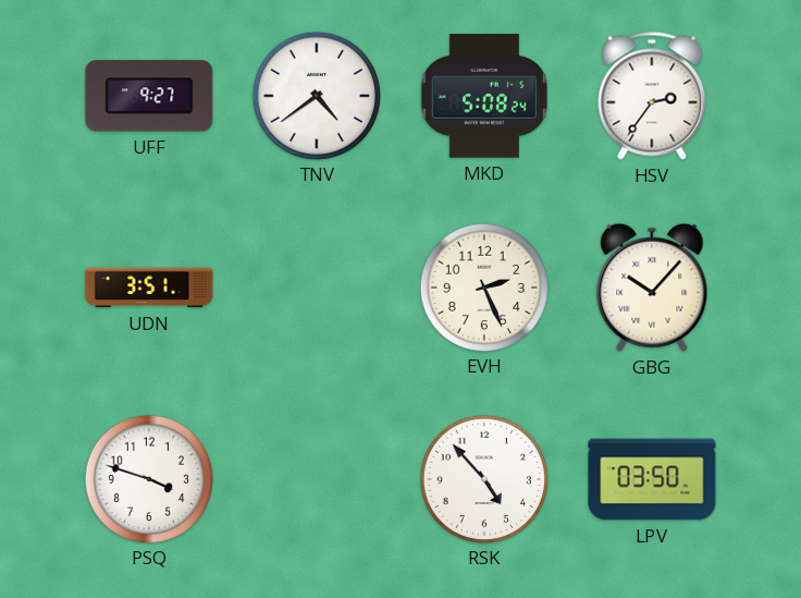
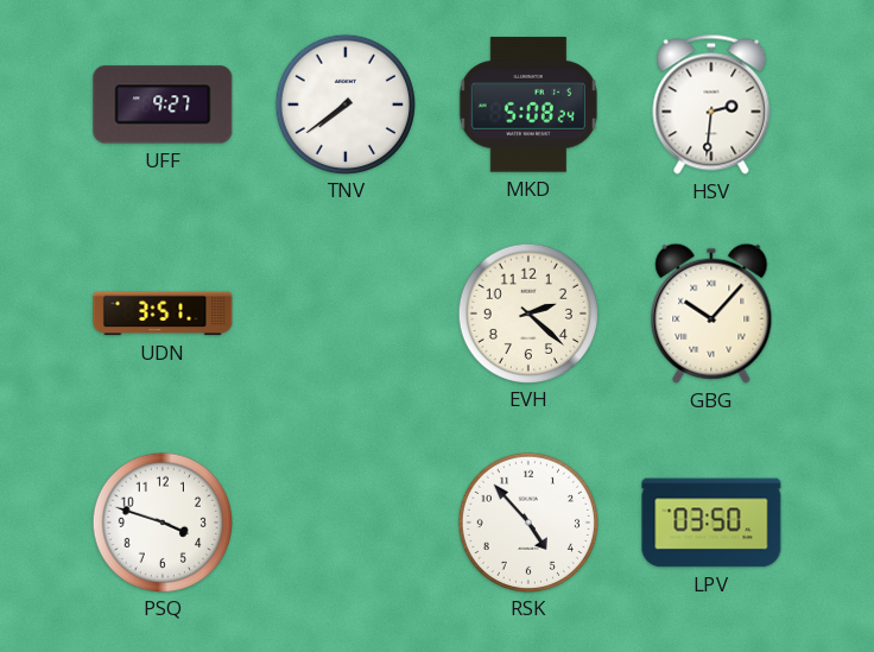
TNV: 4:39 -> 7:39 (344, 103)
HSV: 2:36 -> 2:31 (711, 105)
EVH: 2:26 -> 2:22 (527, 312)
